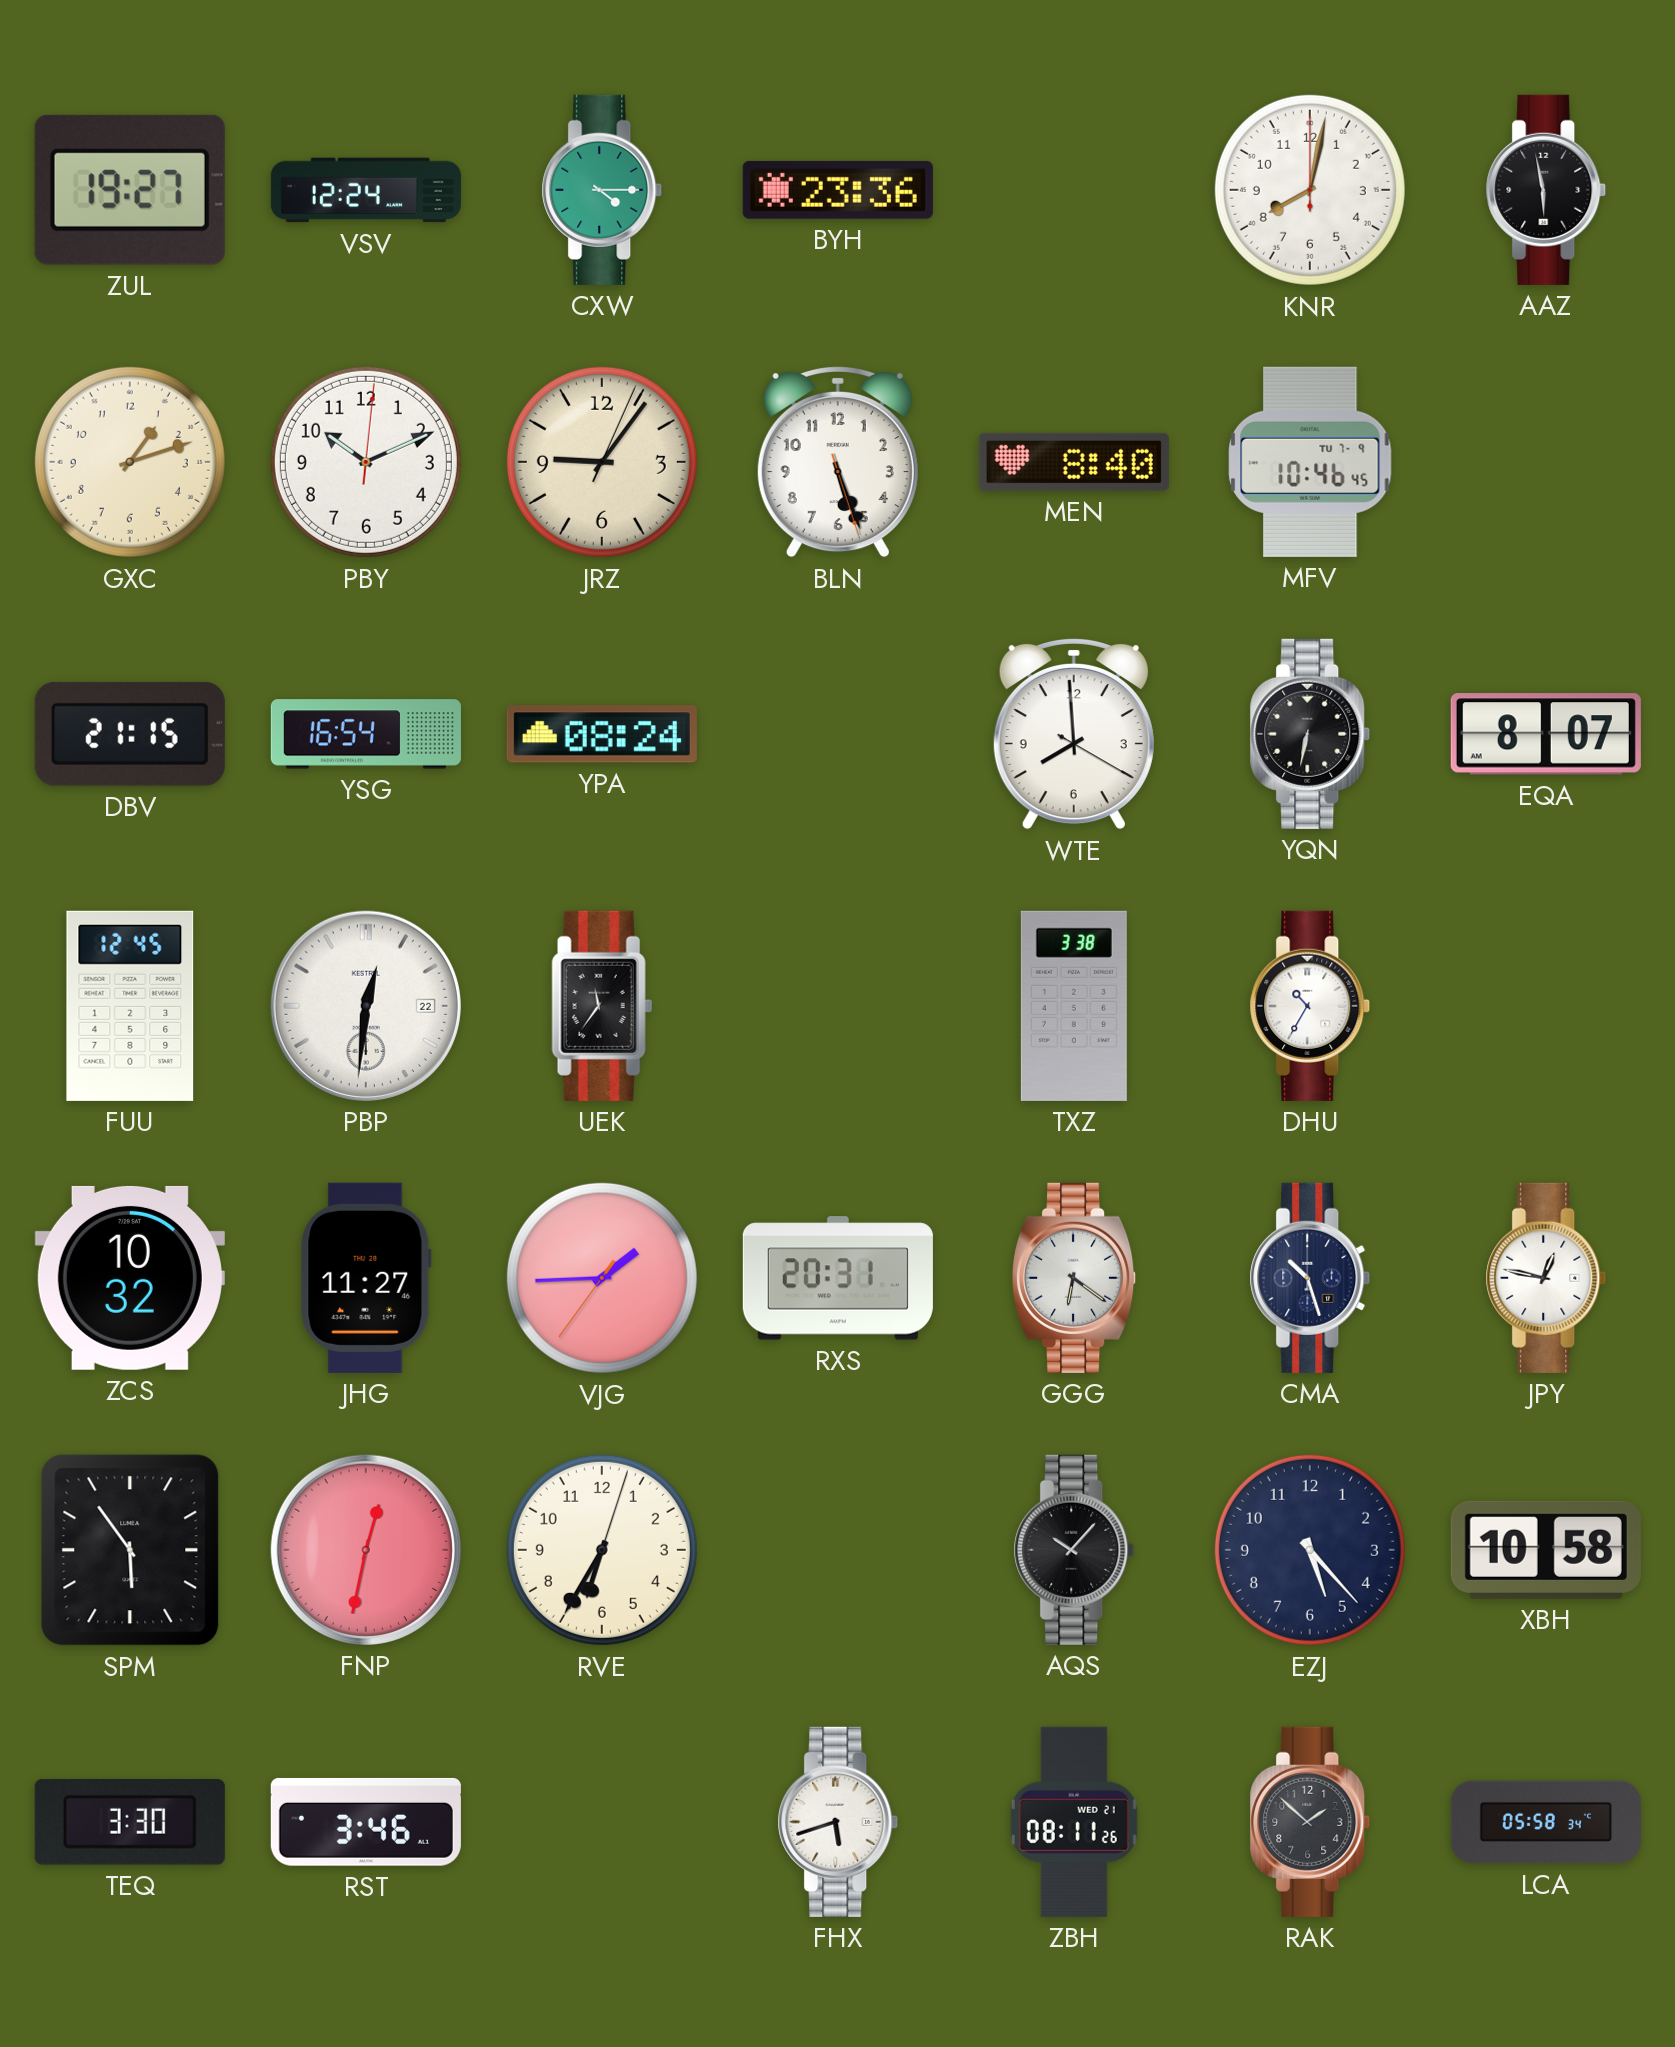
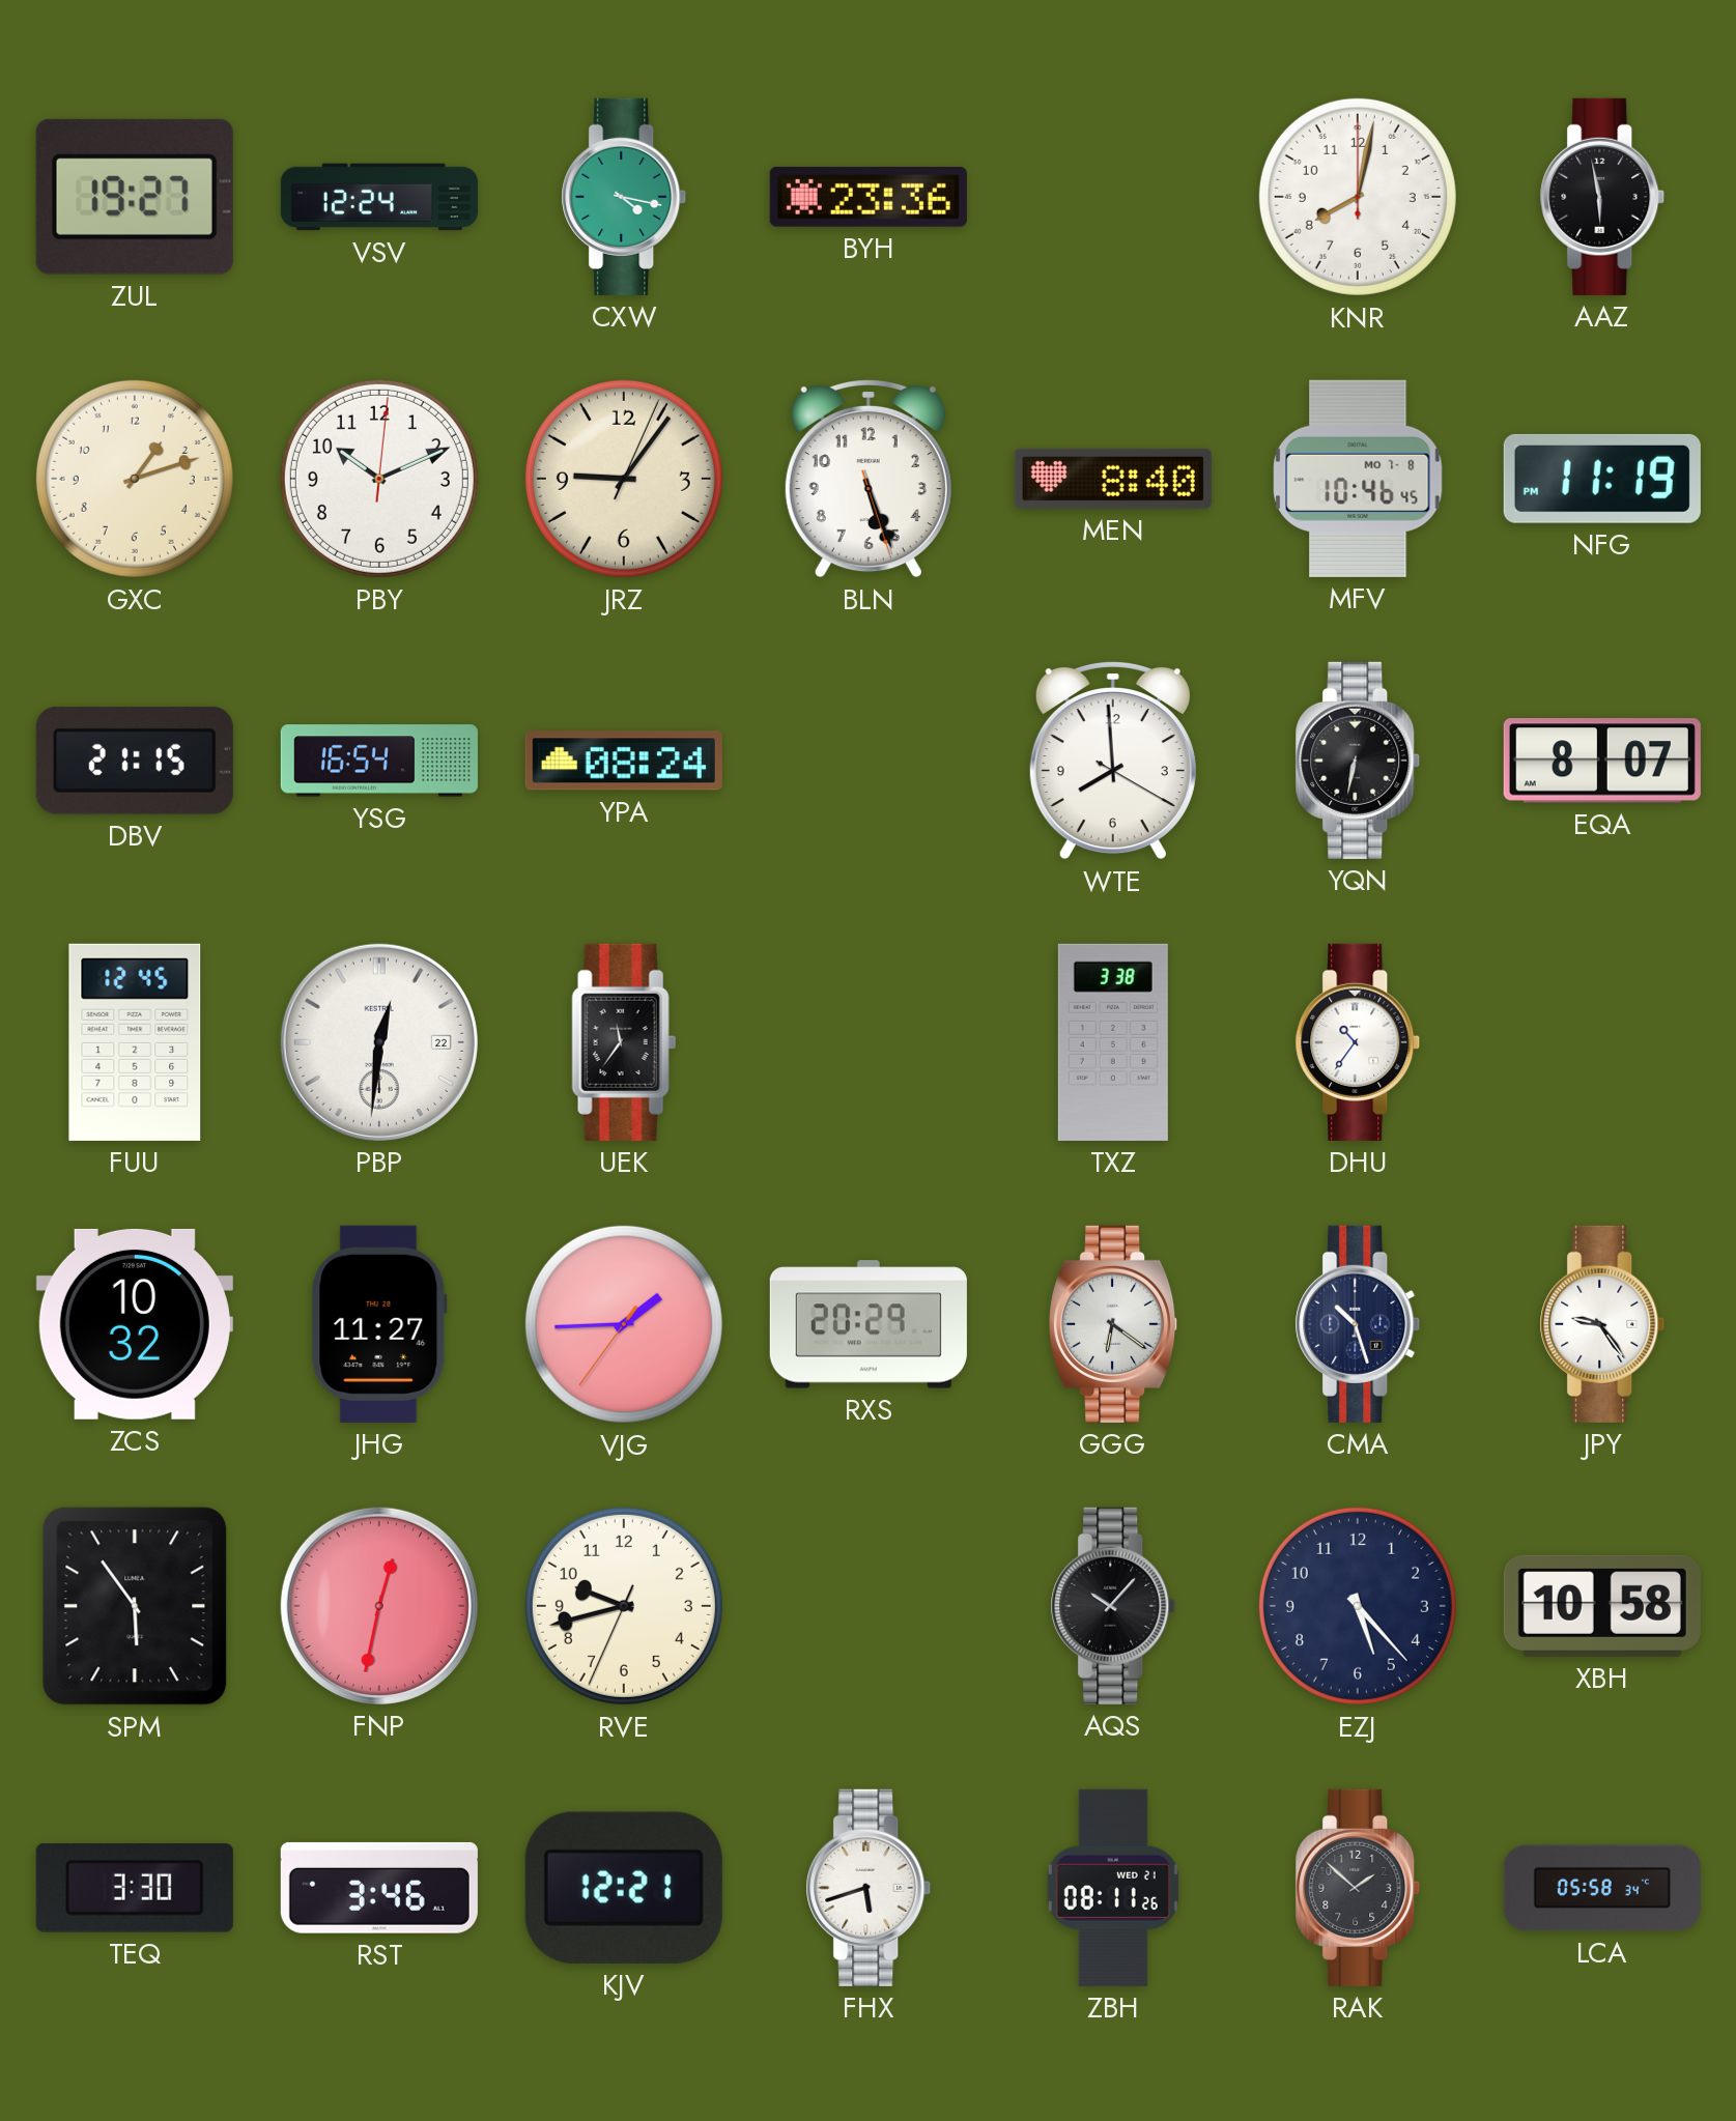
CXW: 4:15 -> 4:17 (624, 197)
MFV date: TU 7-9 -> MO 7-8 (1358, 479)
NFG: none -> 11:19 (1602, 479)
DHU: 10:35 -> 10:36 (1358, 1042)
RXS: 20:31 -> 20:29 (869, 1324)
JPY: 12:47 -> 9:24 (1602, 1324)
RVE: 6:35 -> 9:42 (624, 1606)
KJV: none -> 12:21 (624, 1888)
